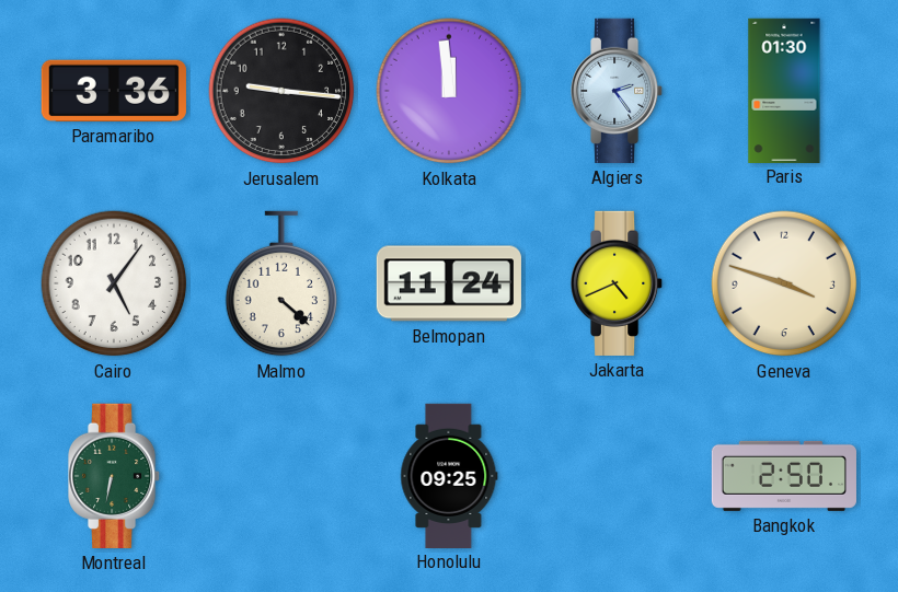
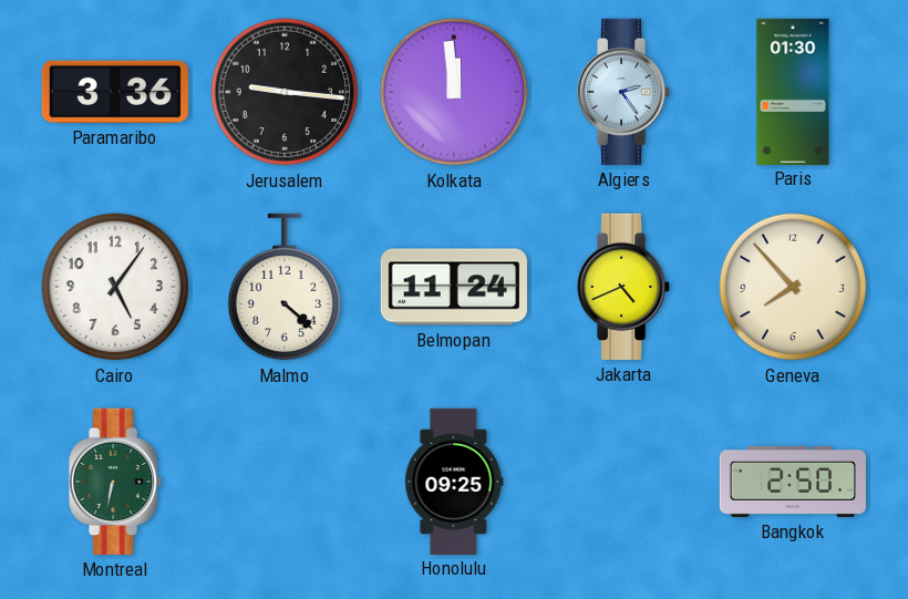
Geneva: 3:48 -> 7:53 (793, 287)
